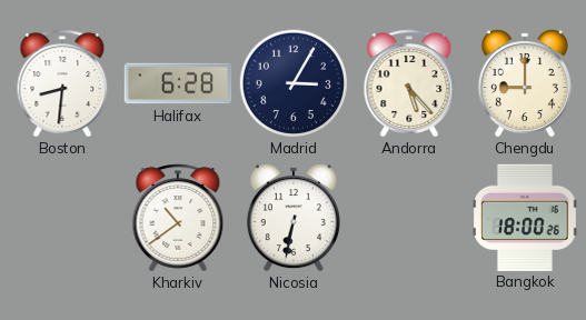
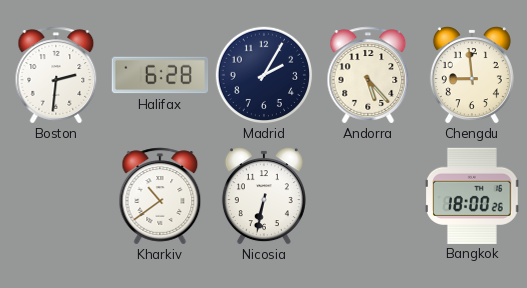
Boston: 8:31 -> 2:31 (56, 75)
Madrid: 3:05 -> 2:05 (264, 75)
Chengdu: 9:00 -> 8:59 (472, 75)
